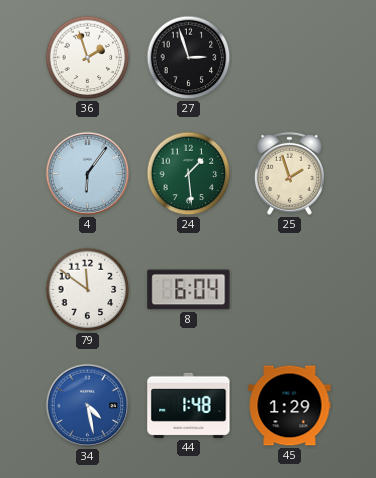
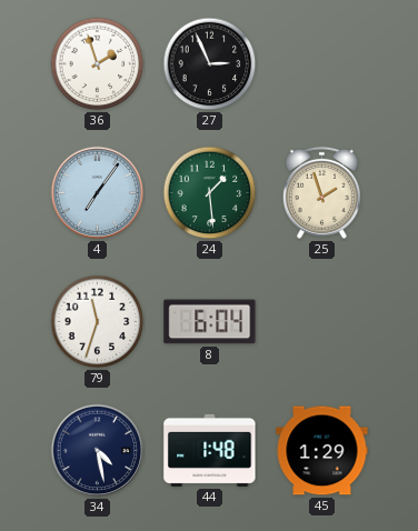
27: 2:57 -> 2:56 (210, 64)
4: 6:06 -> 7:06 (98, 193)
79: 11:51 -> 11:33 (98, 322)
34 dial: blue -> navy (98, 451)
